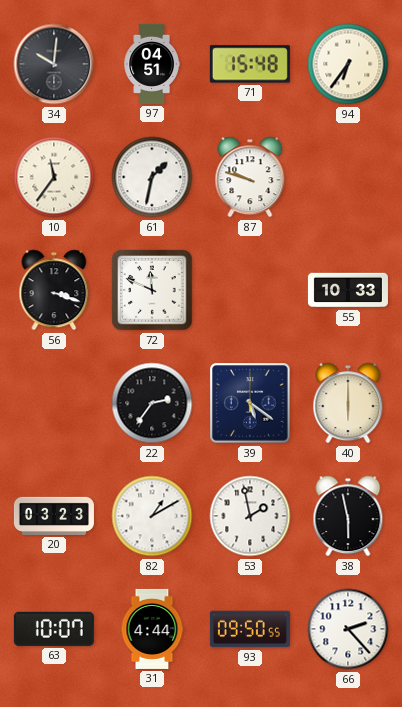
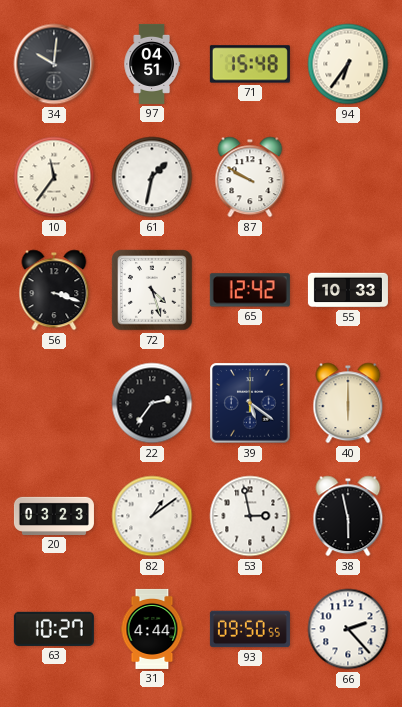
87: 9:48 -> 9:50 (250, 177)
72: 11:49 -> 4:27 (152, 290)
65: none -> 12:42 (250, 290)
82: 1:10 -> 1:09 (152, 516)
53: 1:58 -> 2:58 (250, 516)
63: 10:07 -> 10:27 (54, 629)
